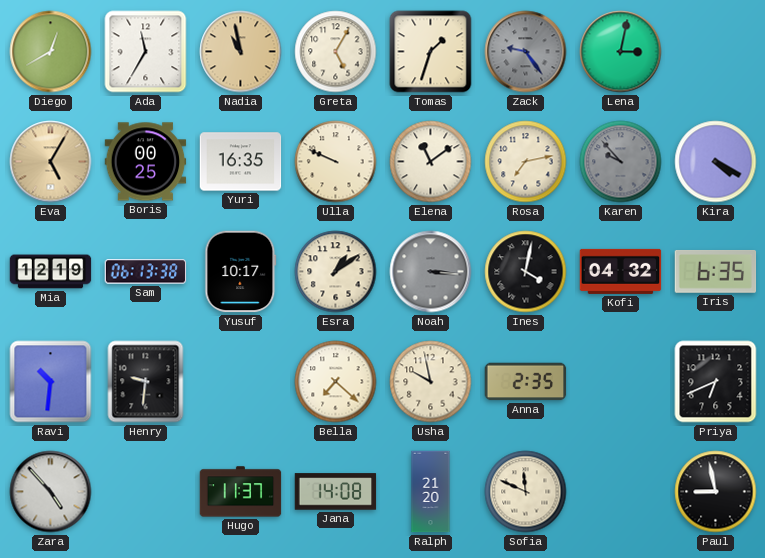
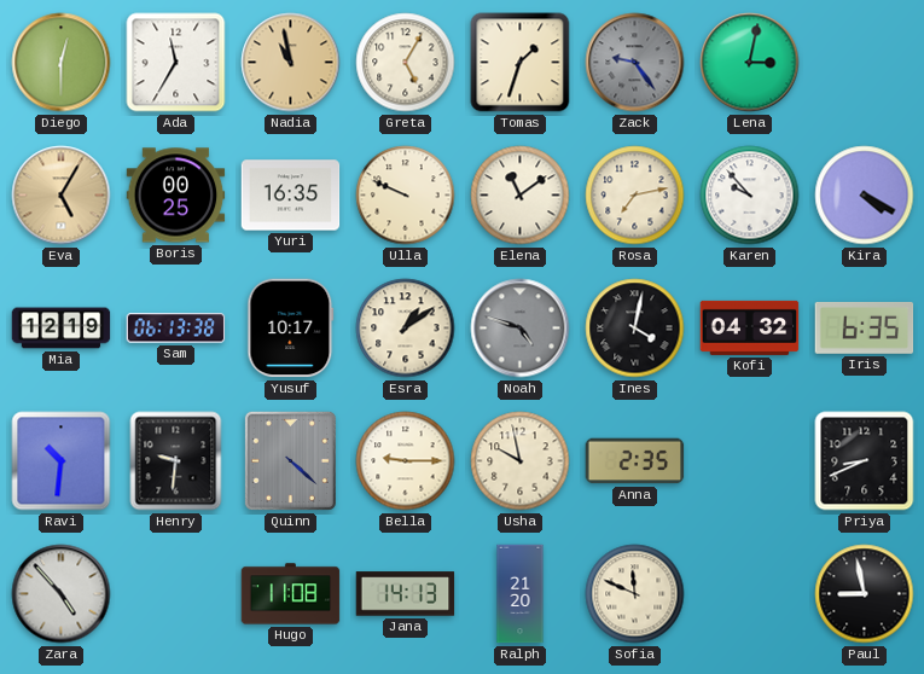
Diego: 12:40 -> 12:30 (62, 63)
Karen dial: grey -> white (750, 196)
Noah: 3:16 -> 4:48 (521, 329)
Quinn: none -> 4:22 (290, 460)
Bella: 7:22 -> 9:15 (406, 461)
Priya: 6:41 -> 8:41 (865, 461)
Hugo: 11:37 -> 11:08 (291, 594)
Jana: 14:08 -> 14:13 (406, 594)
